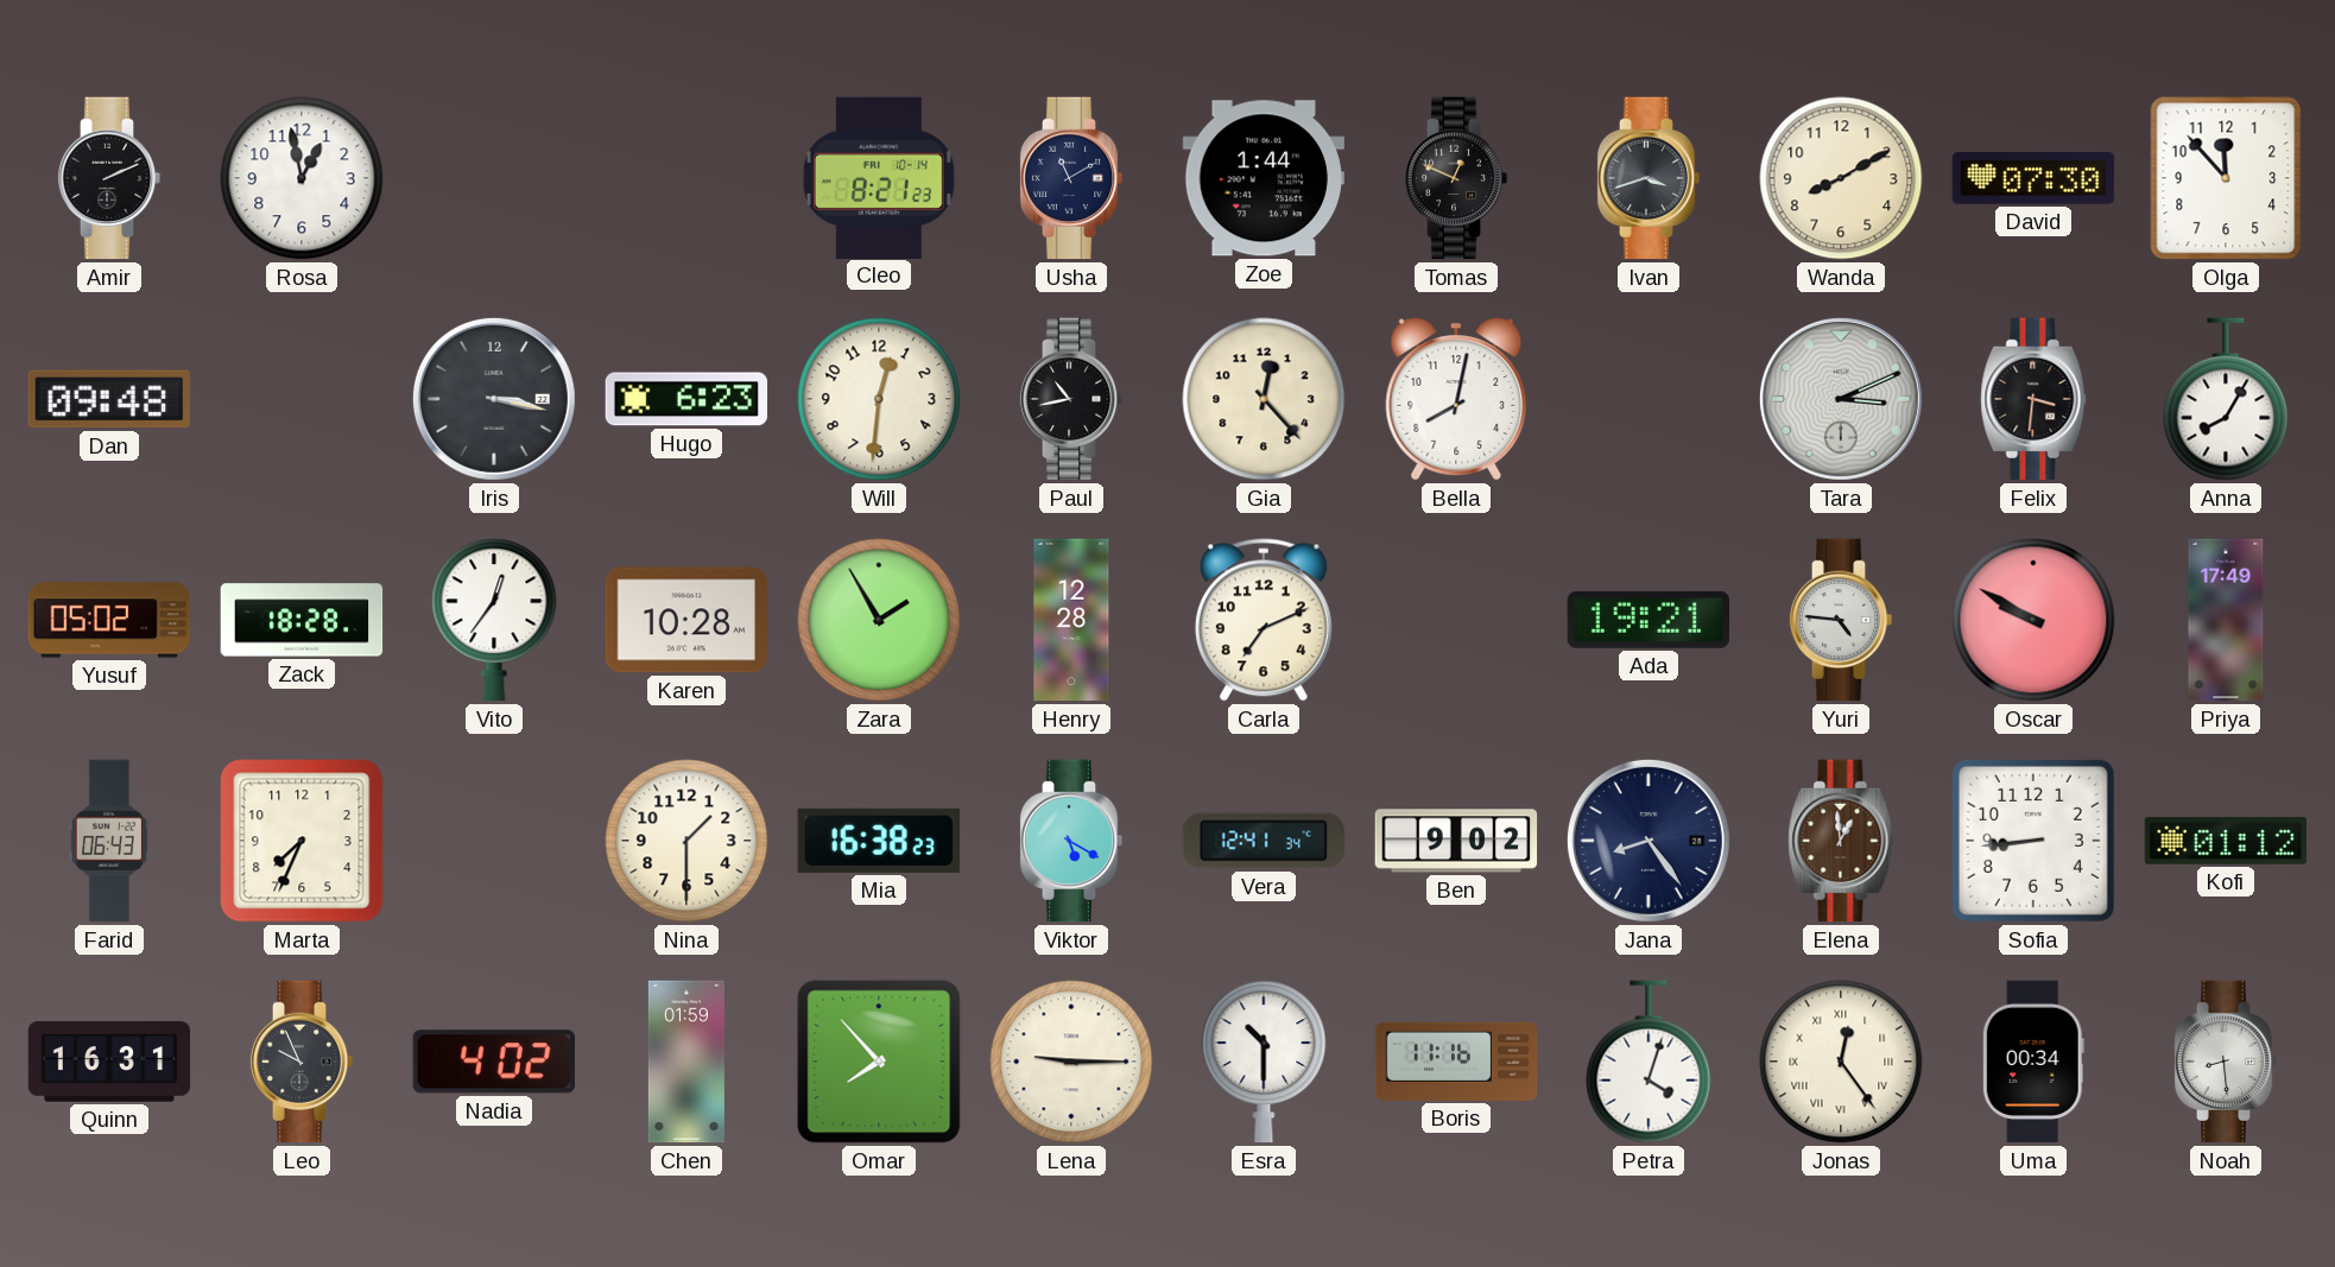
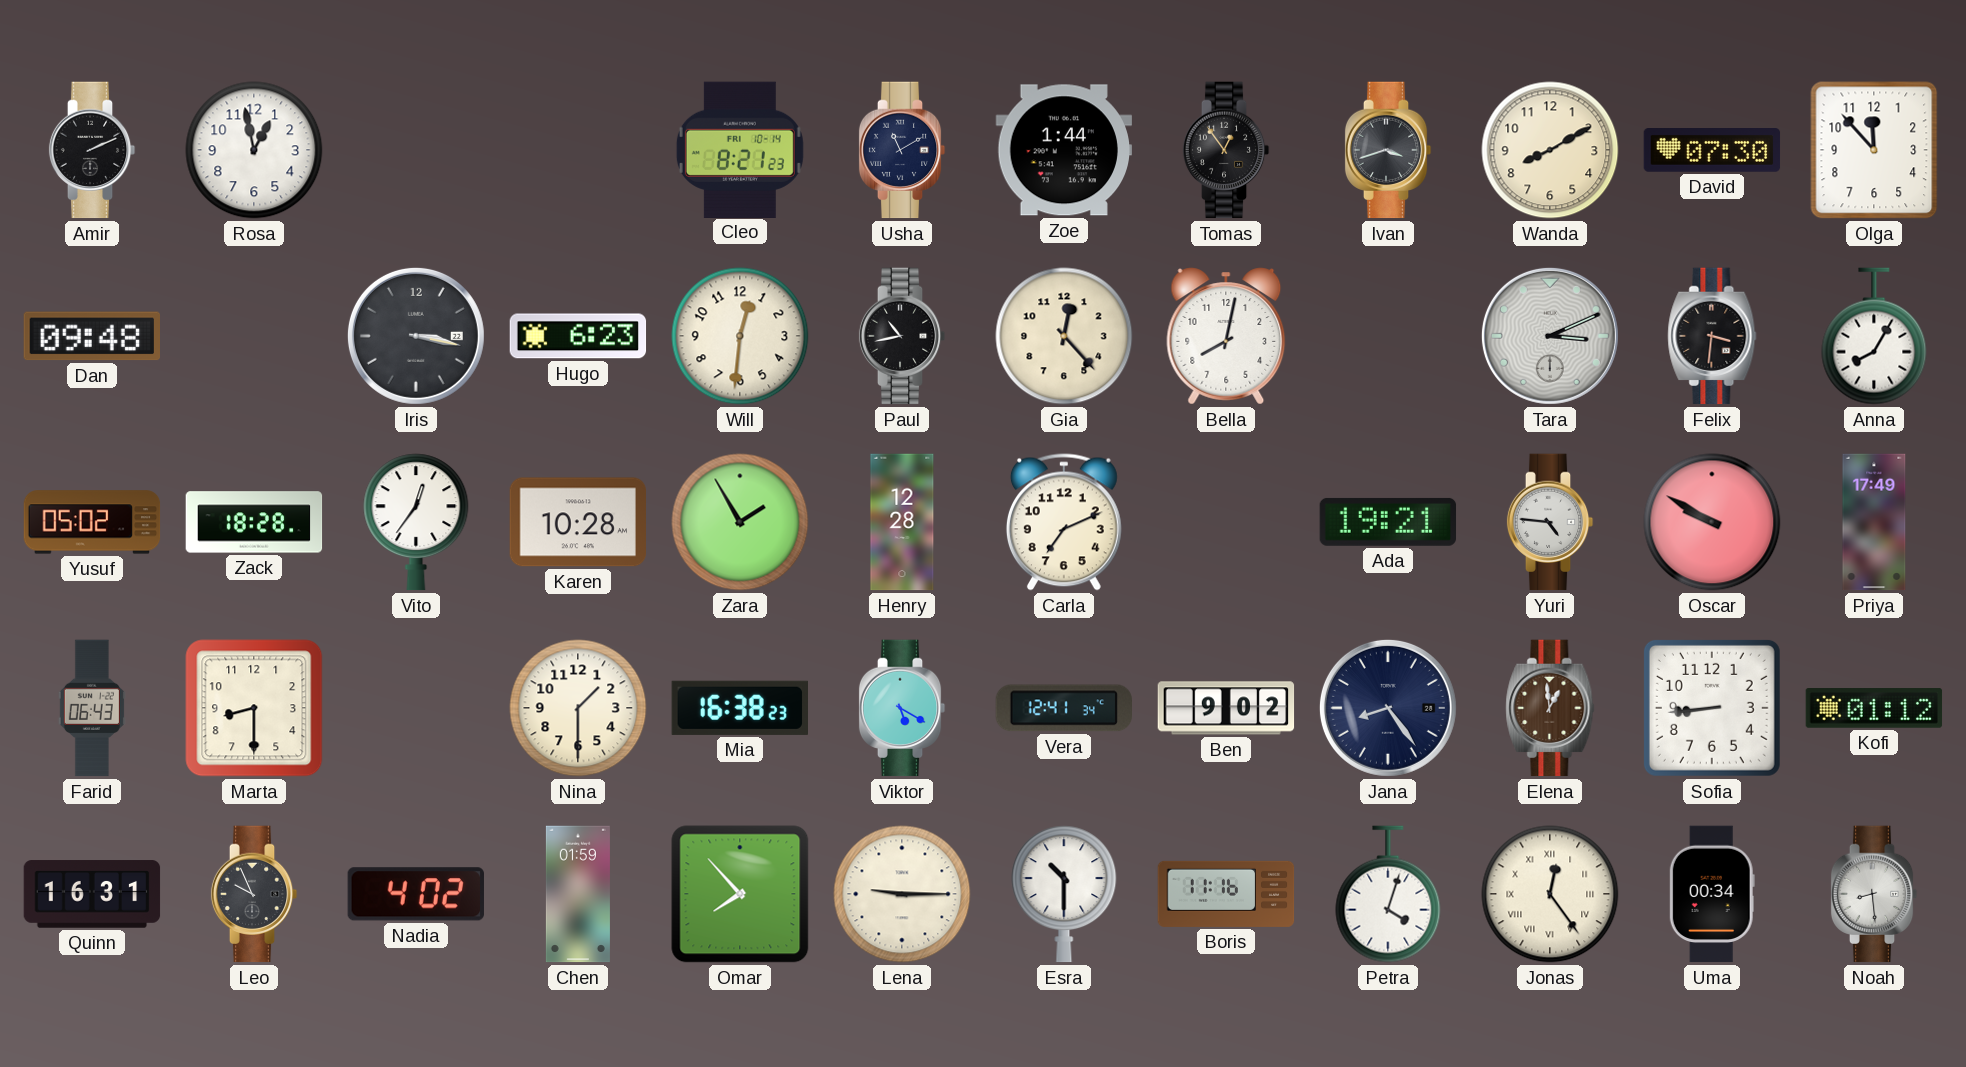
Tomas: 12:49 -> 12:54 (1226, 150)
Marta: 7:34 -> 8:30 (254, 708)
